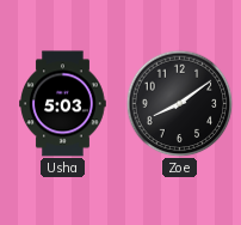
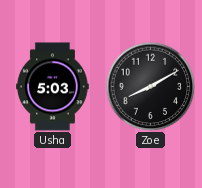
Zoe: 8:09 -> 8:10 (150, 86)
